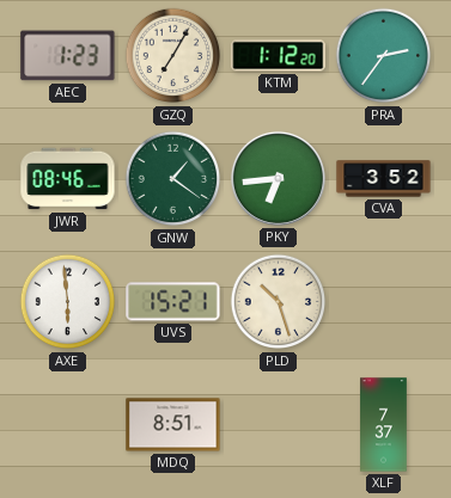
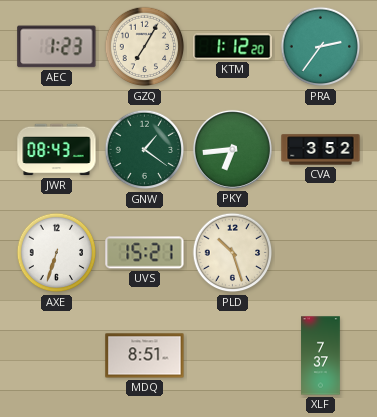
JWR: 08:46 -> 08:43 (57, 150)
AXE: 5:59 -> 6:33 (57, 253)
